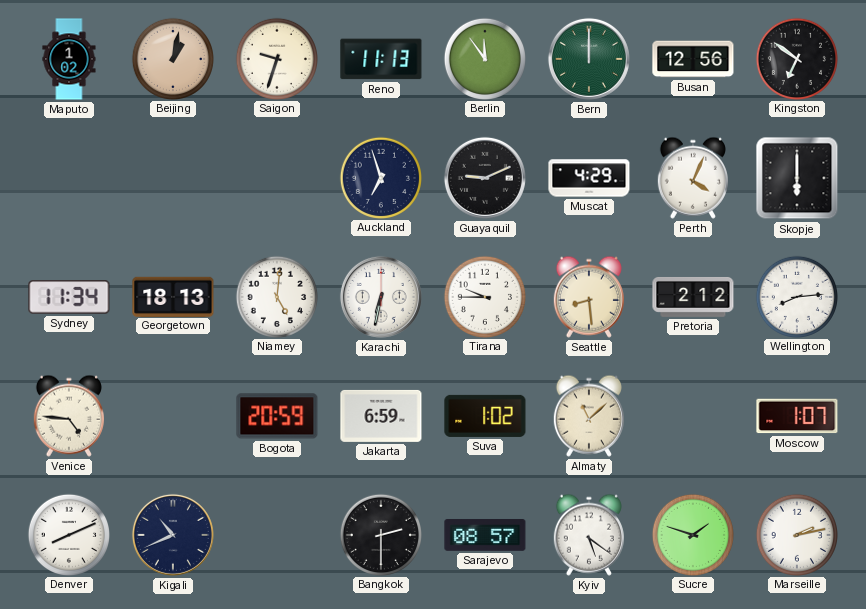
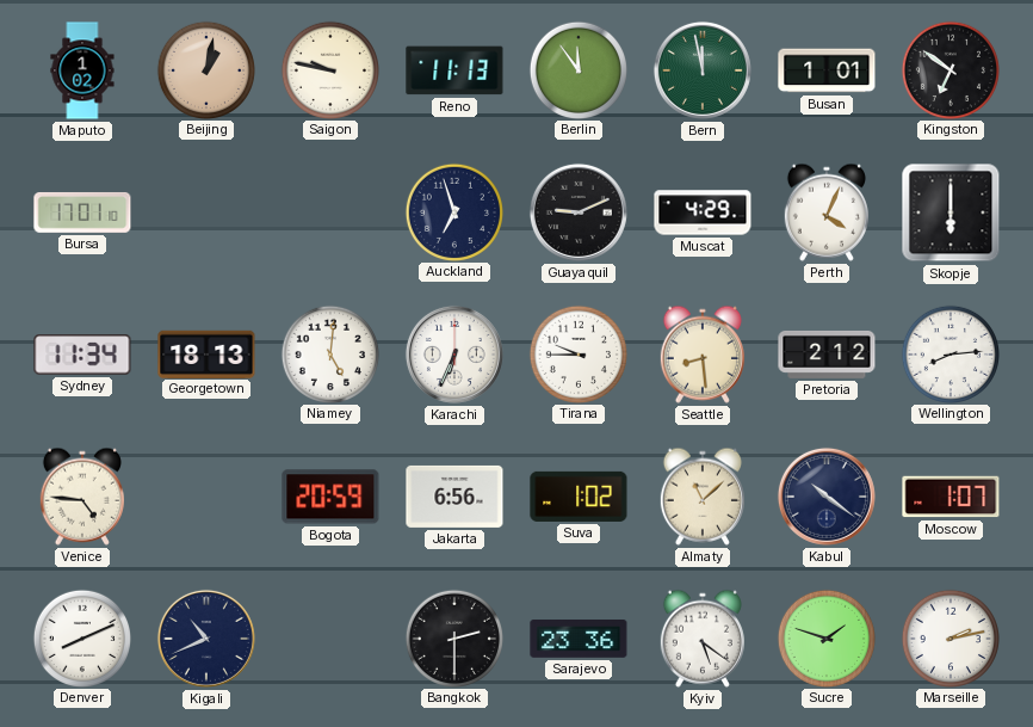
Saigon: 9:33 -> 9:47 (329, 69)
Bern: 12:00 -> 11:58 (703, 70)
Busan: 12:56 -> 1:01 (827, 70)
Bursa: none -> 17:01 (82, 212)
Karachi: 6:32 -> 6:34 (454, 355)
Jakarta: 6:59 -> 6:56 (454, 497)
Kabul: none -> 10:21 (827, 497)
Sarajevo: 08:57 -> 23:36 (579, 639)
